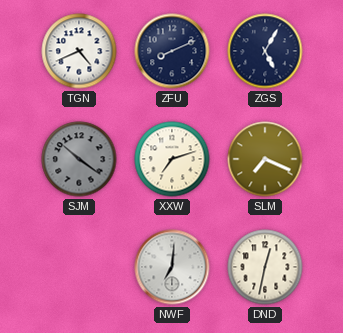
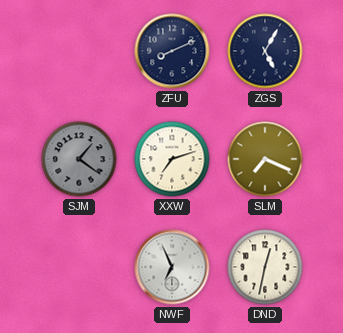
TGN: 4:41 -> none (79, 51)
SJM: 10:21 -> 1:21 (79, 159)
NWF: 7:01 -> 6:56 (172, 267)
